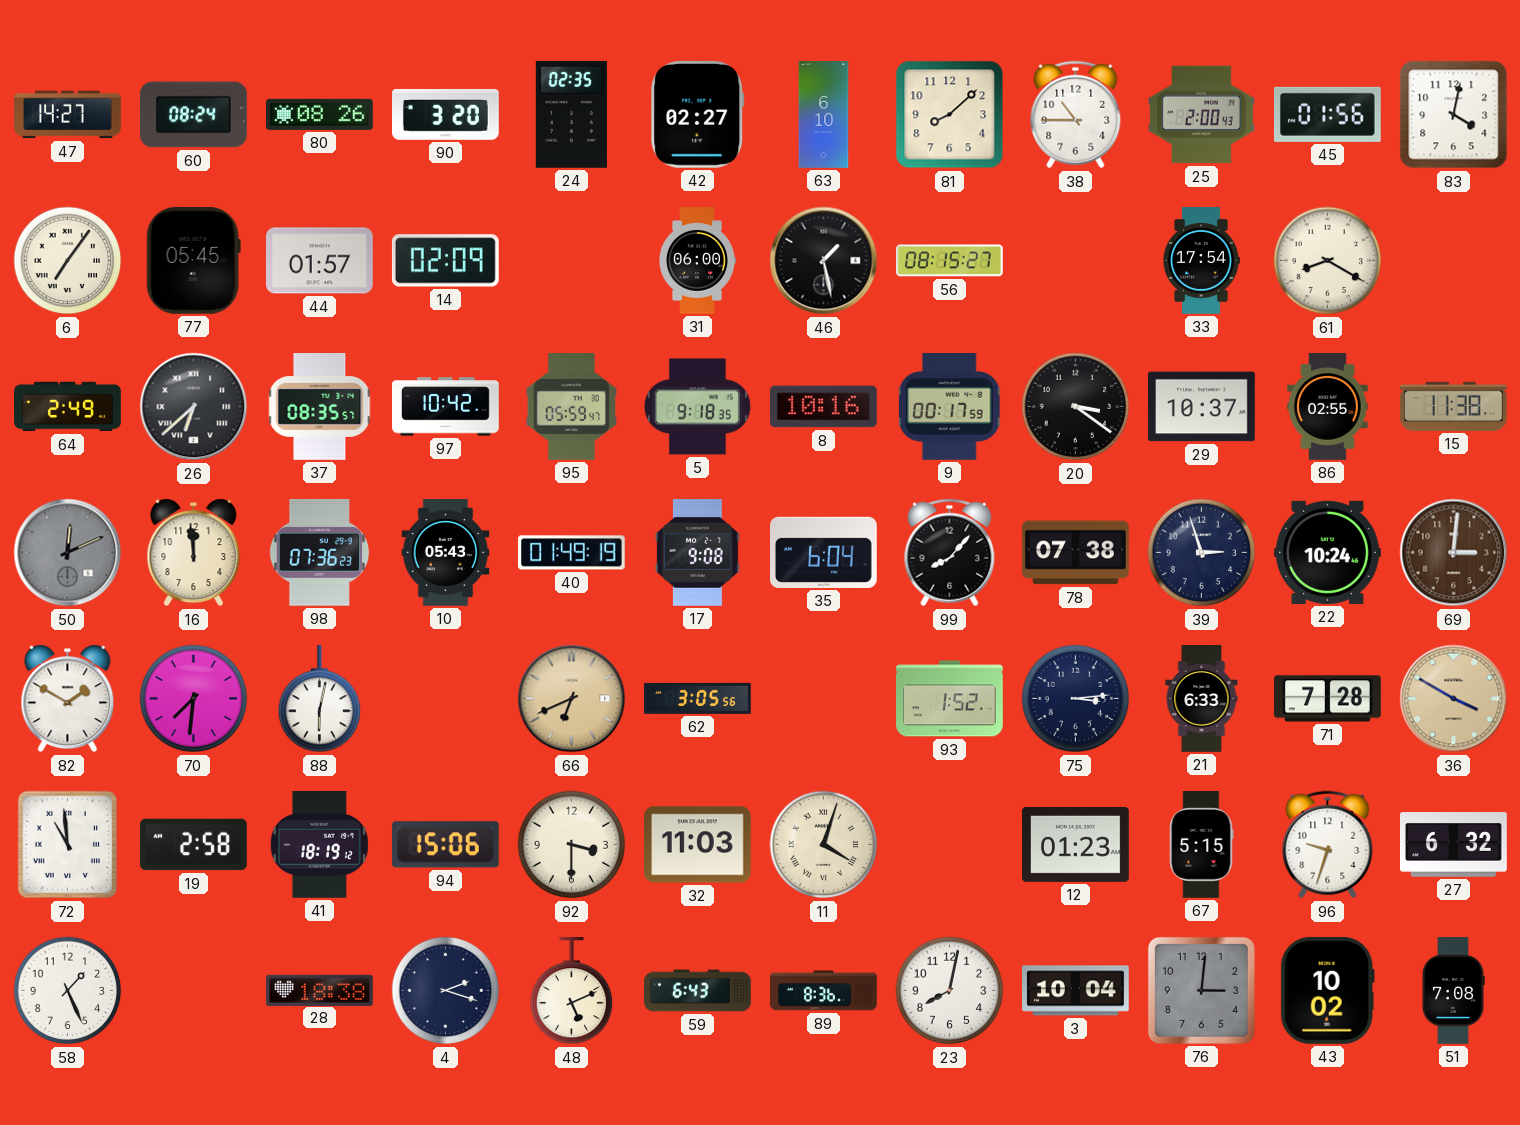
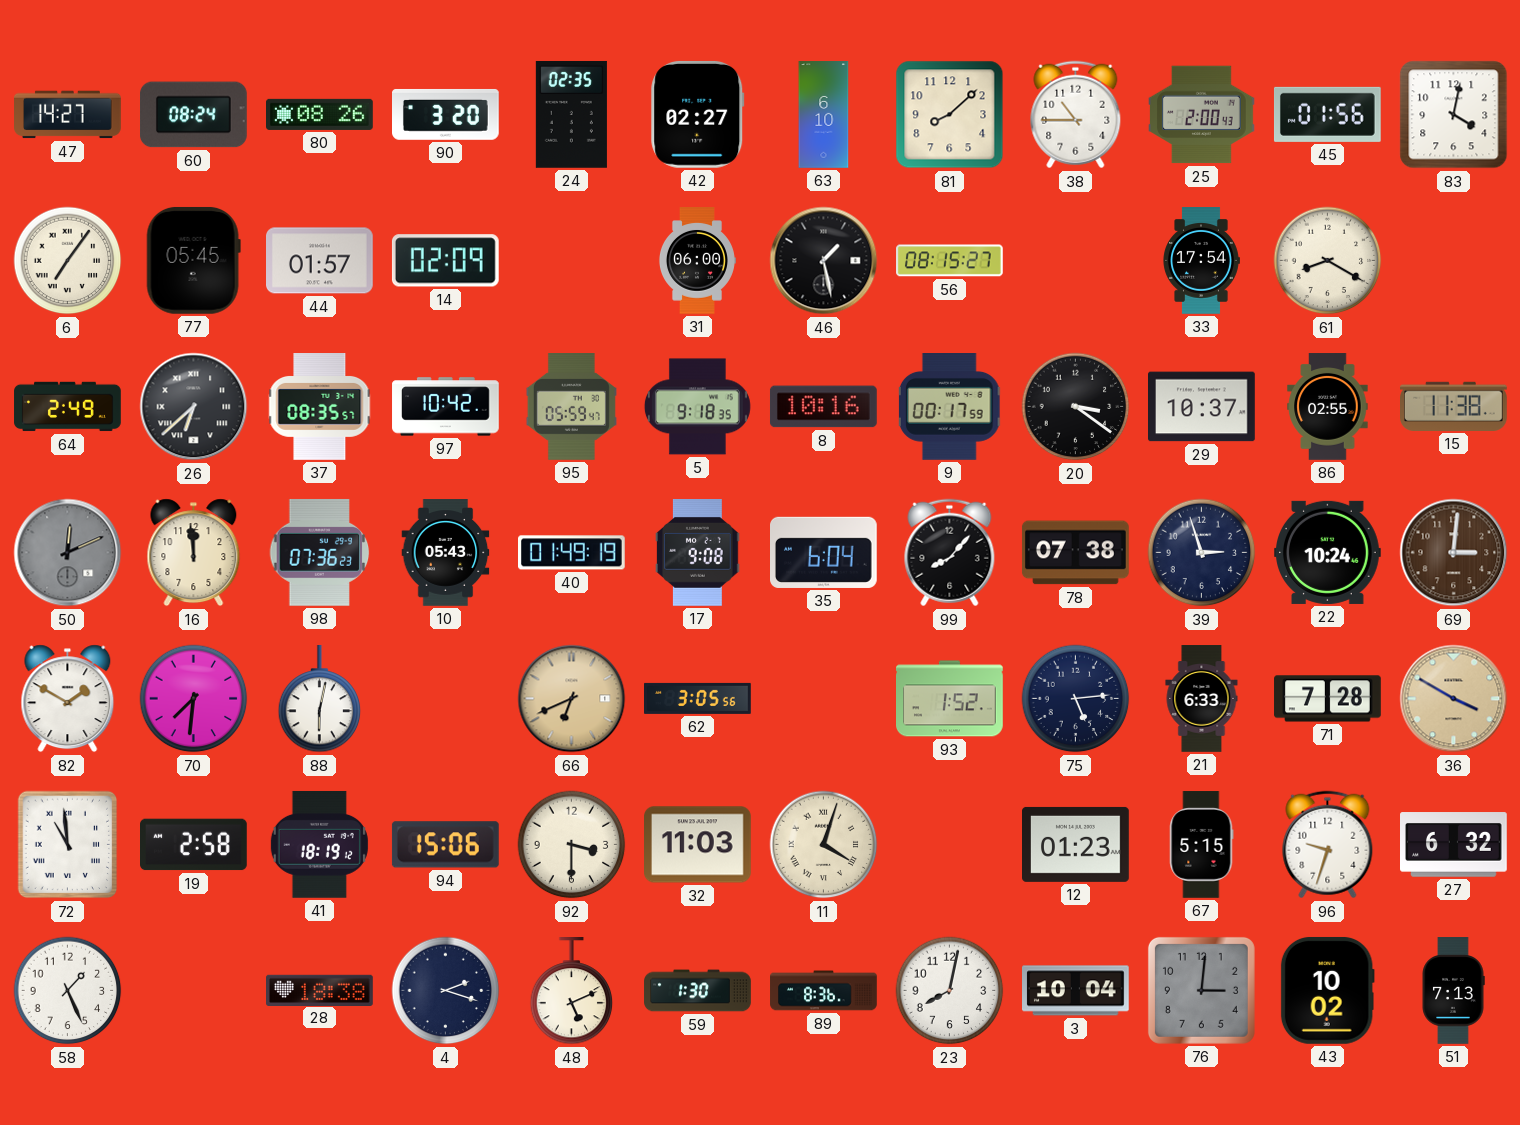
75: 3:14 -> 5:14 (1076, 699)
59: 6:43 -> 1:30 (698, 991)
51: 7:08 -> 7:13 (1453, 991)
